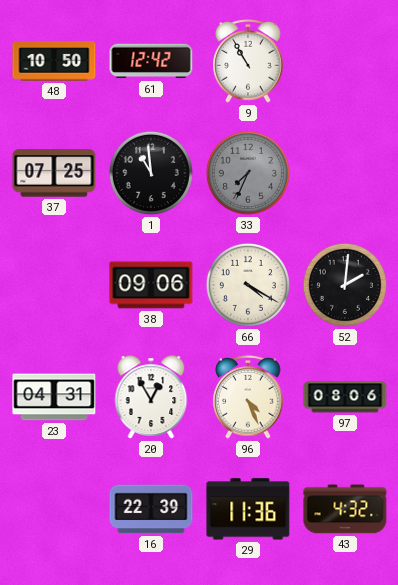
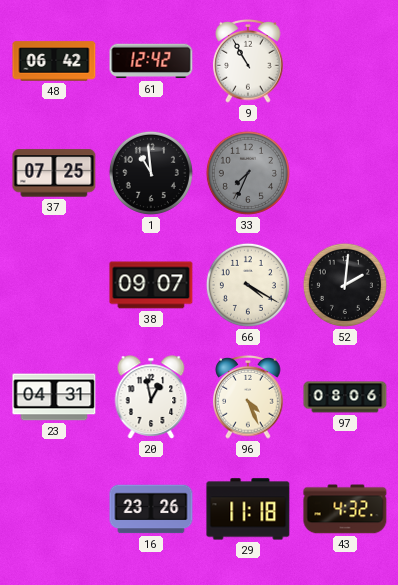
48: 10:50 -> 06:42 (54, 61)
38: 09:06 -> 09:07 (151, 285)
20: 12:55 -> 12:58 (151, 397)
16: 22:39 -> 23:26 (151, 509)
29: 11:36 -> 11:18 (248, 509)
